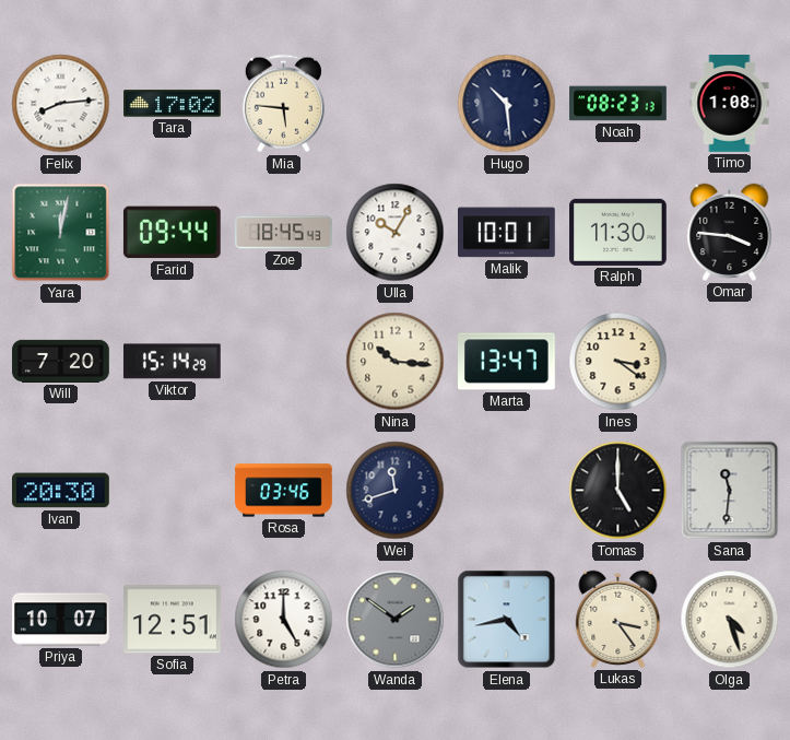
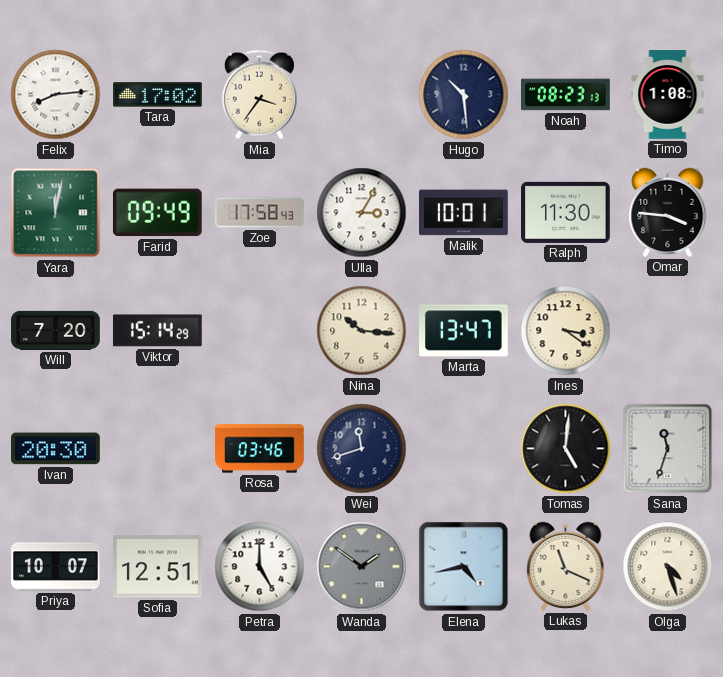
Mia: 5:46 -> 3:36 (259, 95)
Farid: 09:44 -> 09:49 (157, 213)
Zoe: 18:45 -> 17:58 (260, 213)
Ulla: 10:05 -> 3:05 (362, 213)
Tomas: 5:00 -> 5:01 (566, 449)
Sana: 11:31 -> 11:33 (668, 449)
Lukas: 3:24 -> 11:19 (566, 566)
